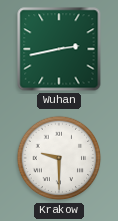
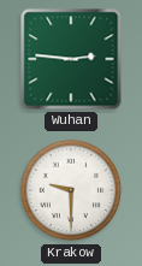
Wuhan: 2:43 -> 2:46 (71, 59)
